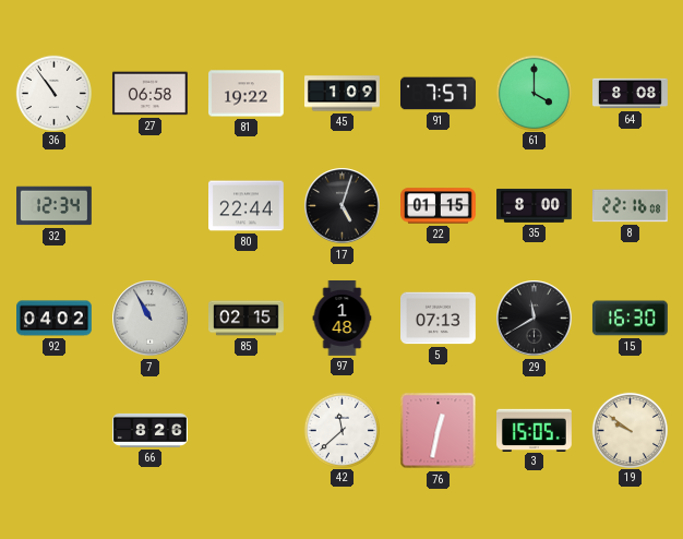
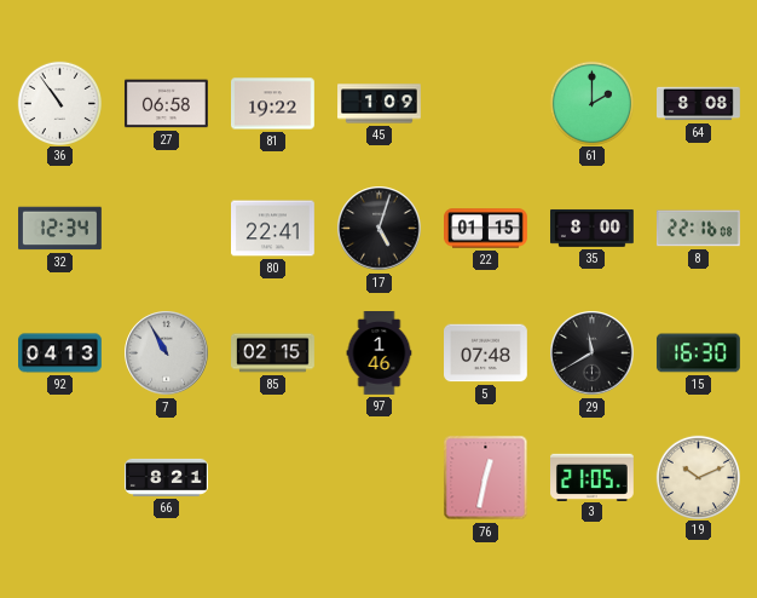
91: 7:57 -> none (439, 94)
61: 4:00 -> 2:00 (591, 103)
80: 22:44 -> 22:41 (273, 229)
92: 04:02 -> 04:13 (60, 353)
97: 1:48 -> 1:46 (380, 353)
5: 07:13 -> 07:48 (486, 353)
66: 8:26 -> 8:21 (167, 477)
42: 11:38 -> none (341, 430)
3: 15:05 -> 21:05 (593, 477)
19: 9:51 -> 10:11 (698, 477)
